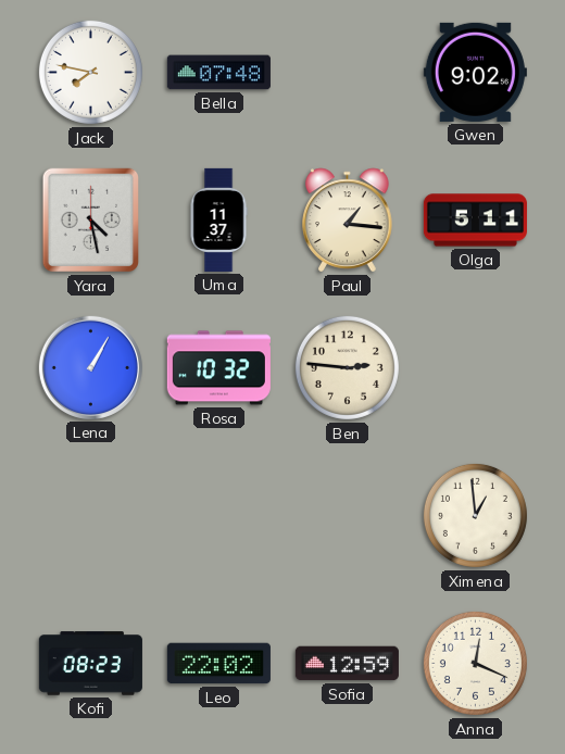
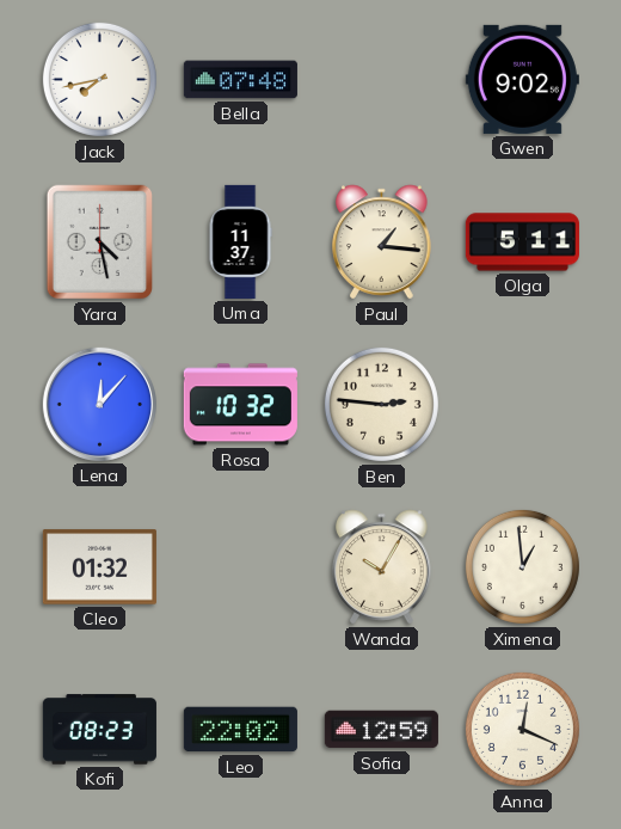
Jack: 7:47 -> 7:43 (99, 79)
Lena: 1:05 -> 12:07 (99, 404)
Cleo: none -> 01:32 (99, 567)
Wanda: none -> 10:05 (382, 567)
